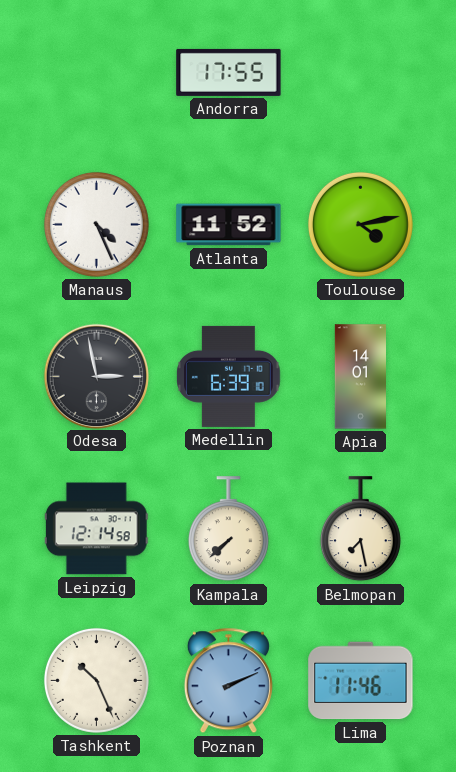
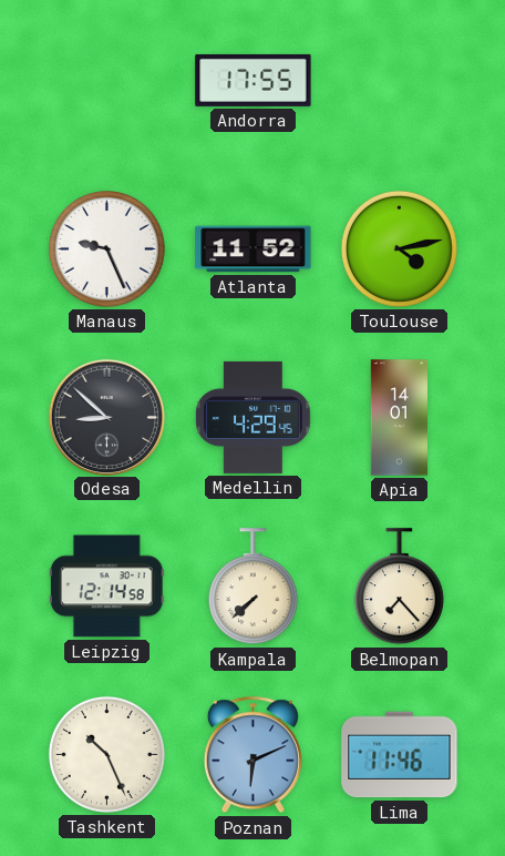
Manaus: 4:26 -> 9:26 (106, 248)
Odesa: 2:58 -> 8:52 (106, 417)
Medellin: 6:39 -> 4:29 (254, 417)
Belmopan: 7:28 -> 7:23 (399, 587)
Poznan: 2:11 -> 6:11 (252, 755)
